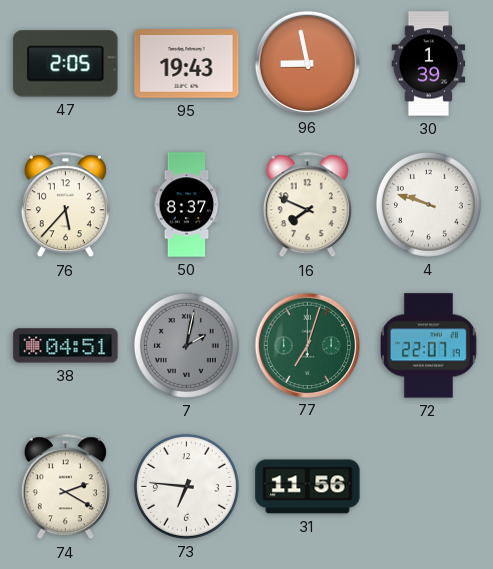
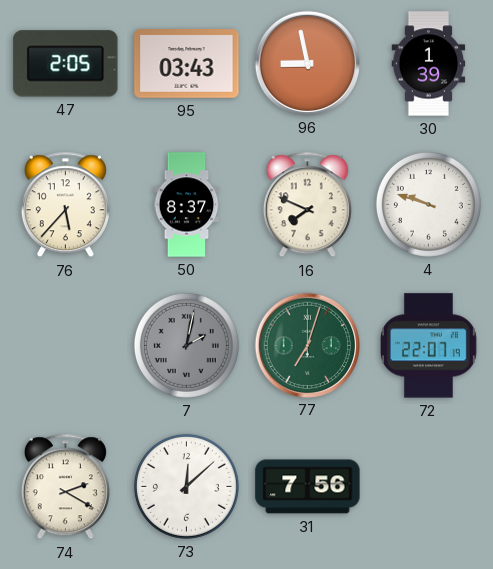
95: 19:43 -> 03:43 (187, 64)
38: 04:51 -> none (66, 346)
73: 6:46 -> 12:08 (186, 486)
31: 11:56 -> 7:56 (308, 487)
